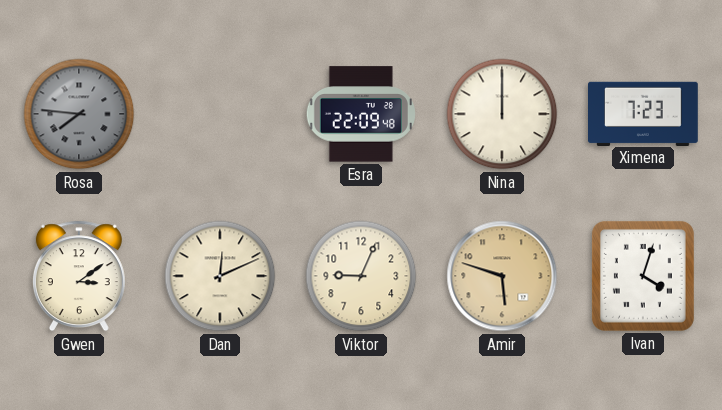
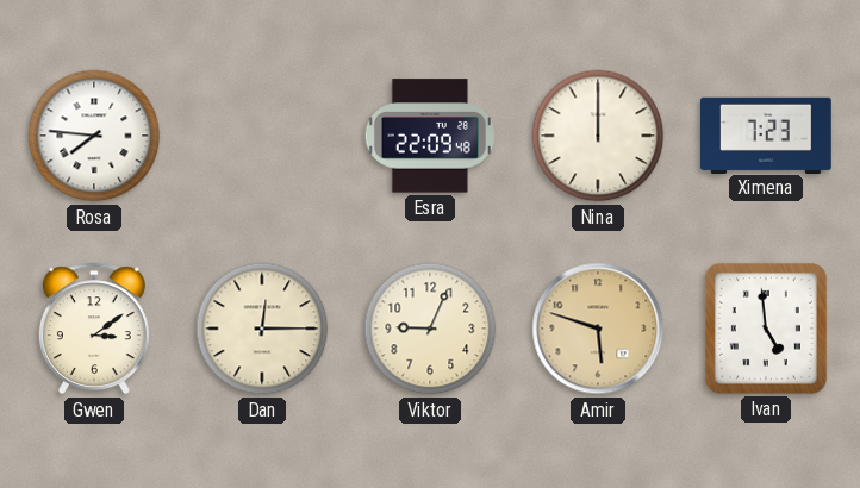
Rosa dial: grey -> white (94, 136)
Dan: 12:11 -> 12:15 (262, 329)
Ivan: 4:03 -> 4:59 (766, 329)
